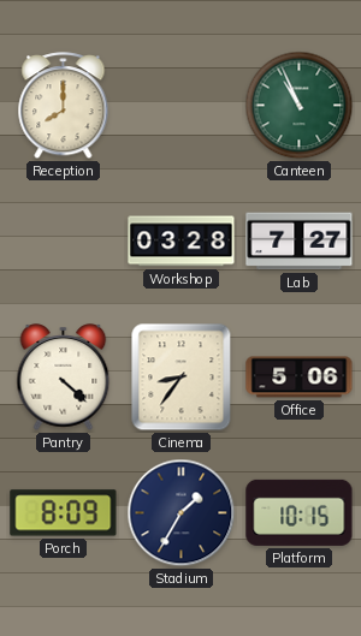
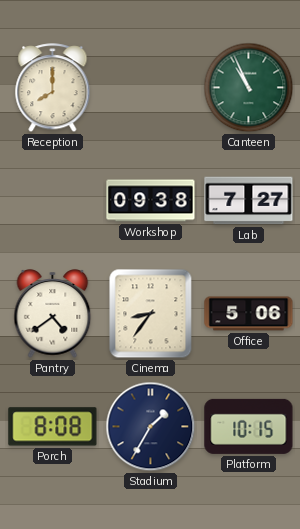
Workshop: 03:28 -> 09:38 (151, 201)
Pantry: 4:22 -> 4:39 (53, 314)
Porch: 8:09 -> 8:08 (53, 427)
